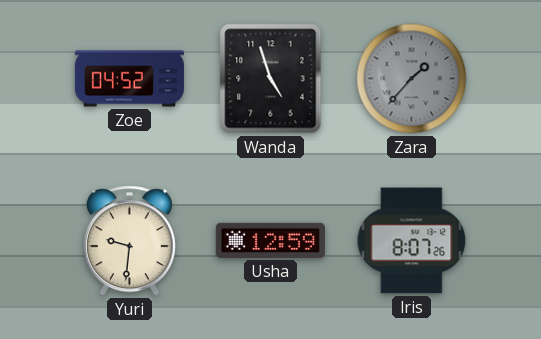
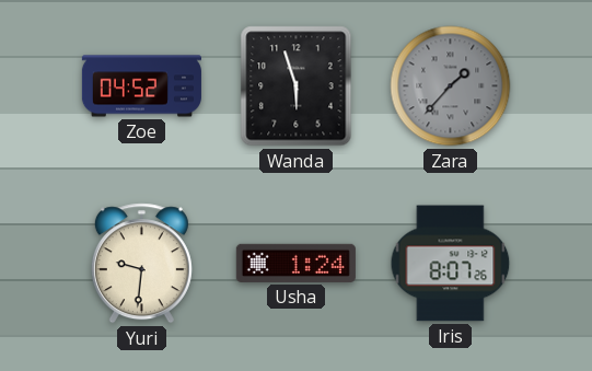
Wanda: 4:57 -> 5:57 (297, 86)
Usha: 12:59 -> 1:24 (295, 263)
